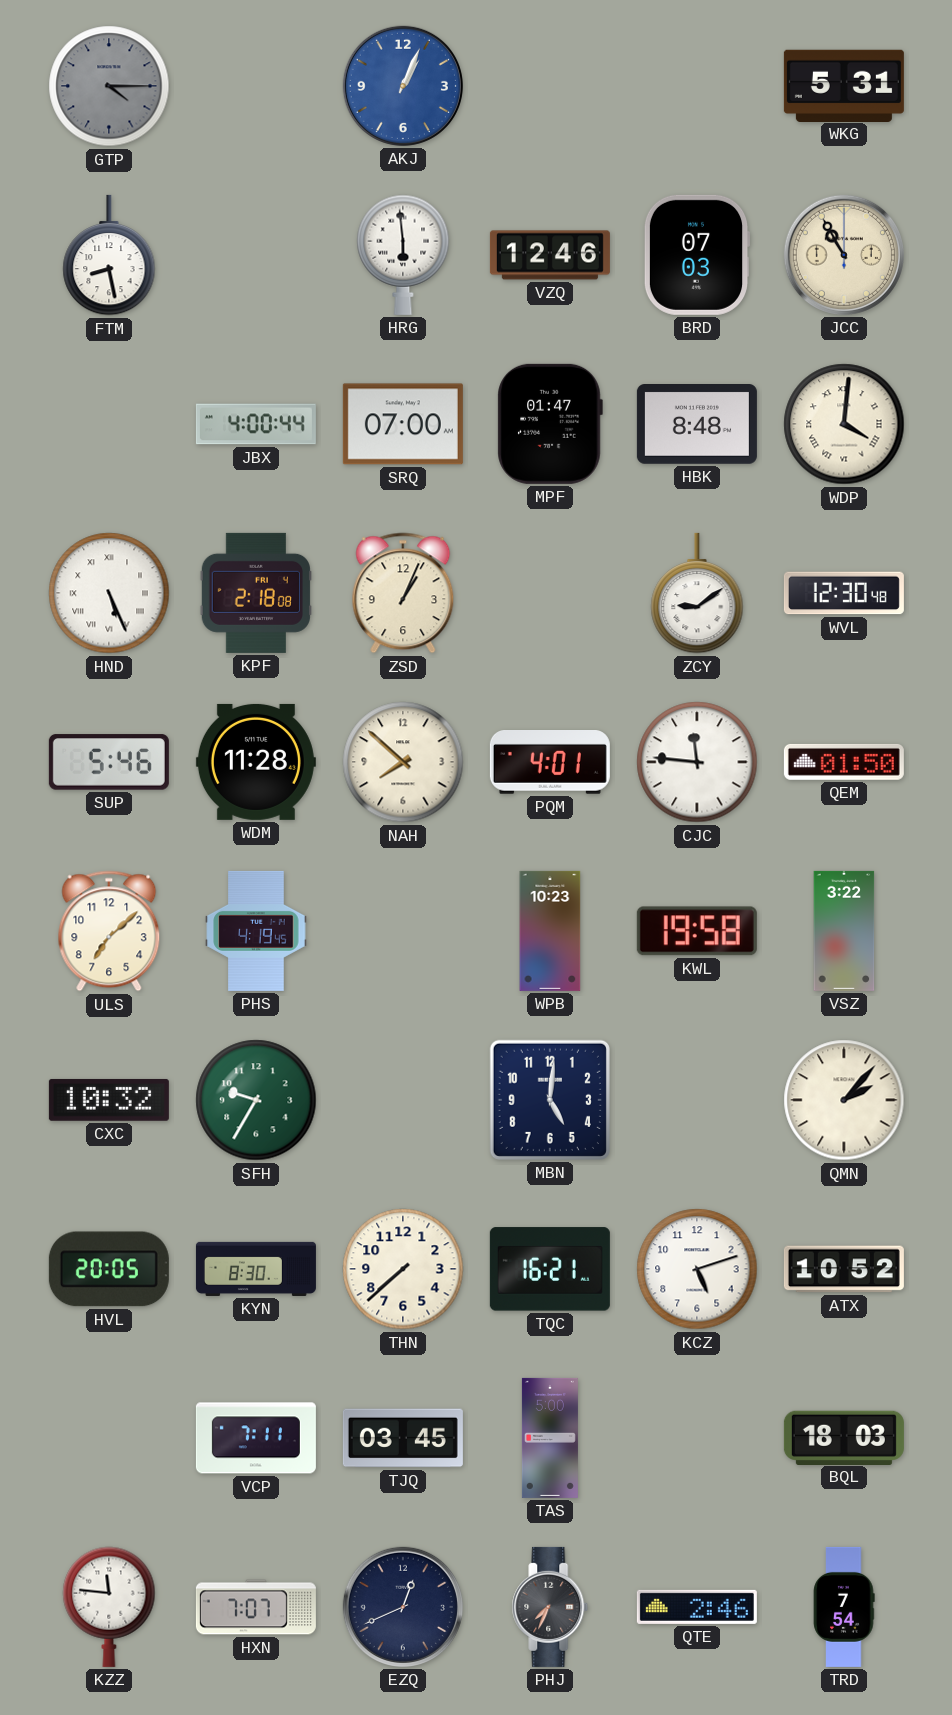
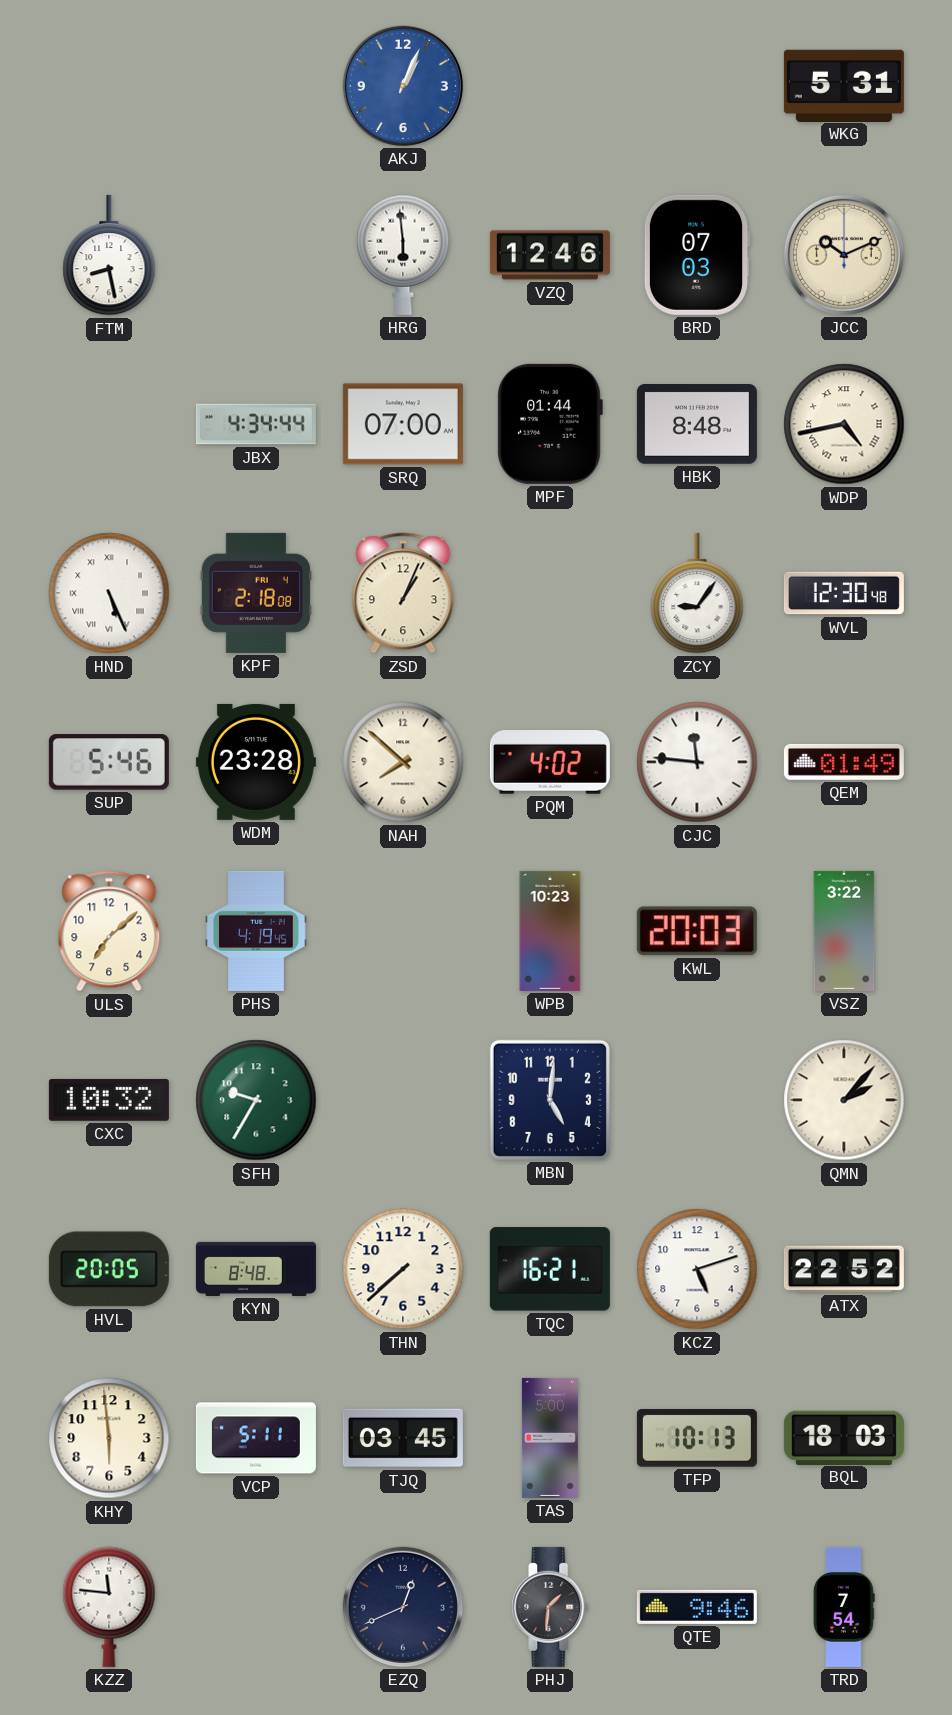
GTP: 4:15 -> none (109, 86)
JCC: 10:55 -> 10:11 (844, 255)
JBX: 4:00 -> 4:34 (256, 424)
MPF: 01:47 -> 01:44 (550, 424)
WDP: 4:01 -> 4:43 (844, 424)
ZCY: 9:09 -> 9:06 (697, 593)
WDM: 11:28 -> 23:28 (256, 762)
PQM: 4:01 -> 4:02 (550, 763)
QEM: 01:50 -> 01:49 (844, 762)
KWL: 19:58 -> 20:03 (697, 931)
KYN: 8:30 -> 8:48 (256, 1269)
ATX: 10:52 -> 22:52 (844, 1269)
KHY: none -> 5:59 (109, 1438)
VCP: 7:11 -> 5:11 (256, 1438)
TFP: none -> 10:13 (697, 1438)
HXN: 7:07 -> none (256, 1607)
PHJ: 7:34 -> 1:31 (550, 1607)
QTE: 2:46 -> 9:46 (697, 1607)
